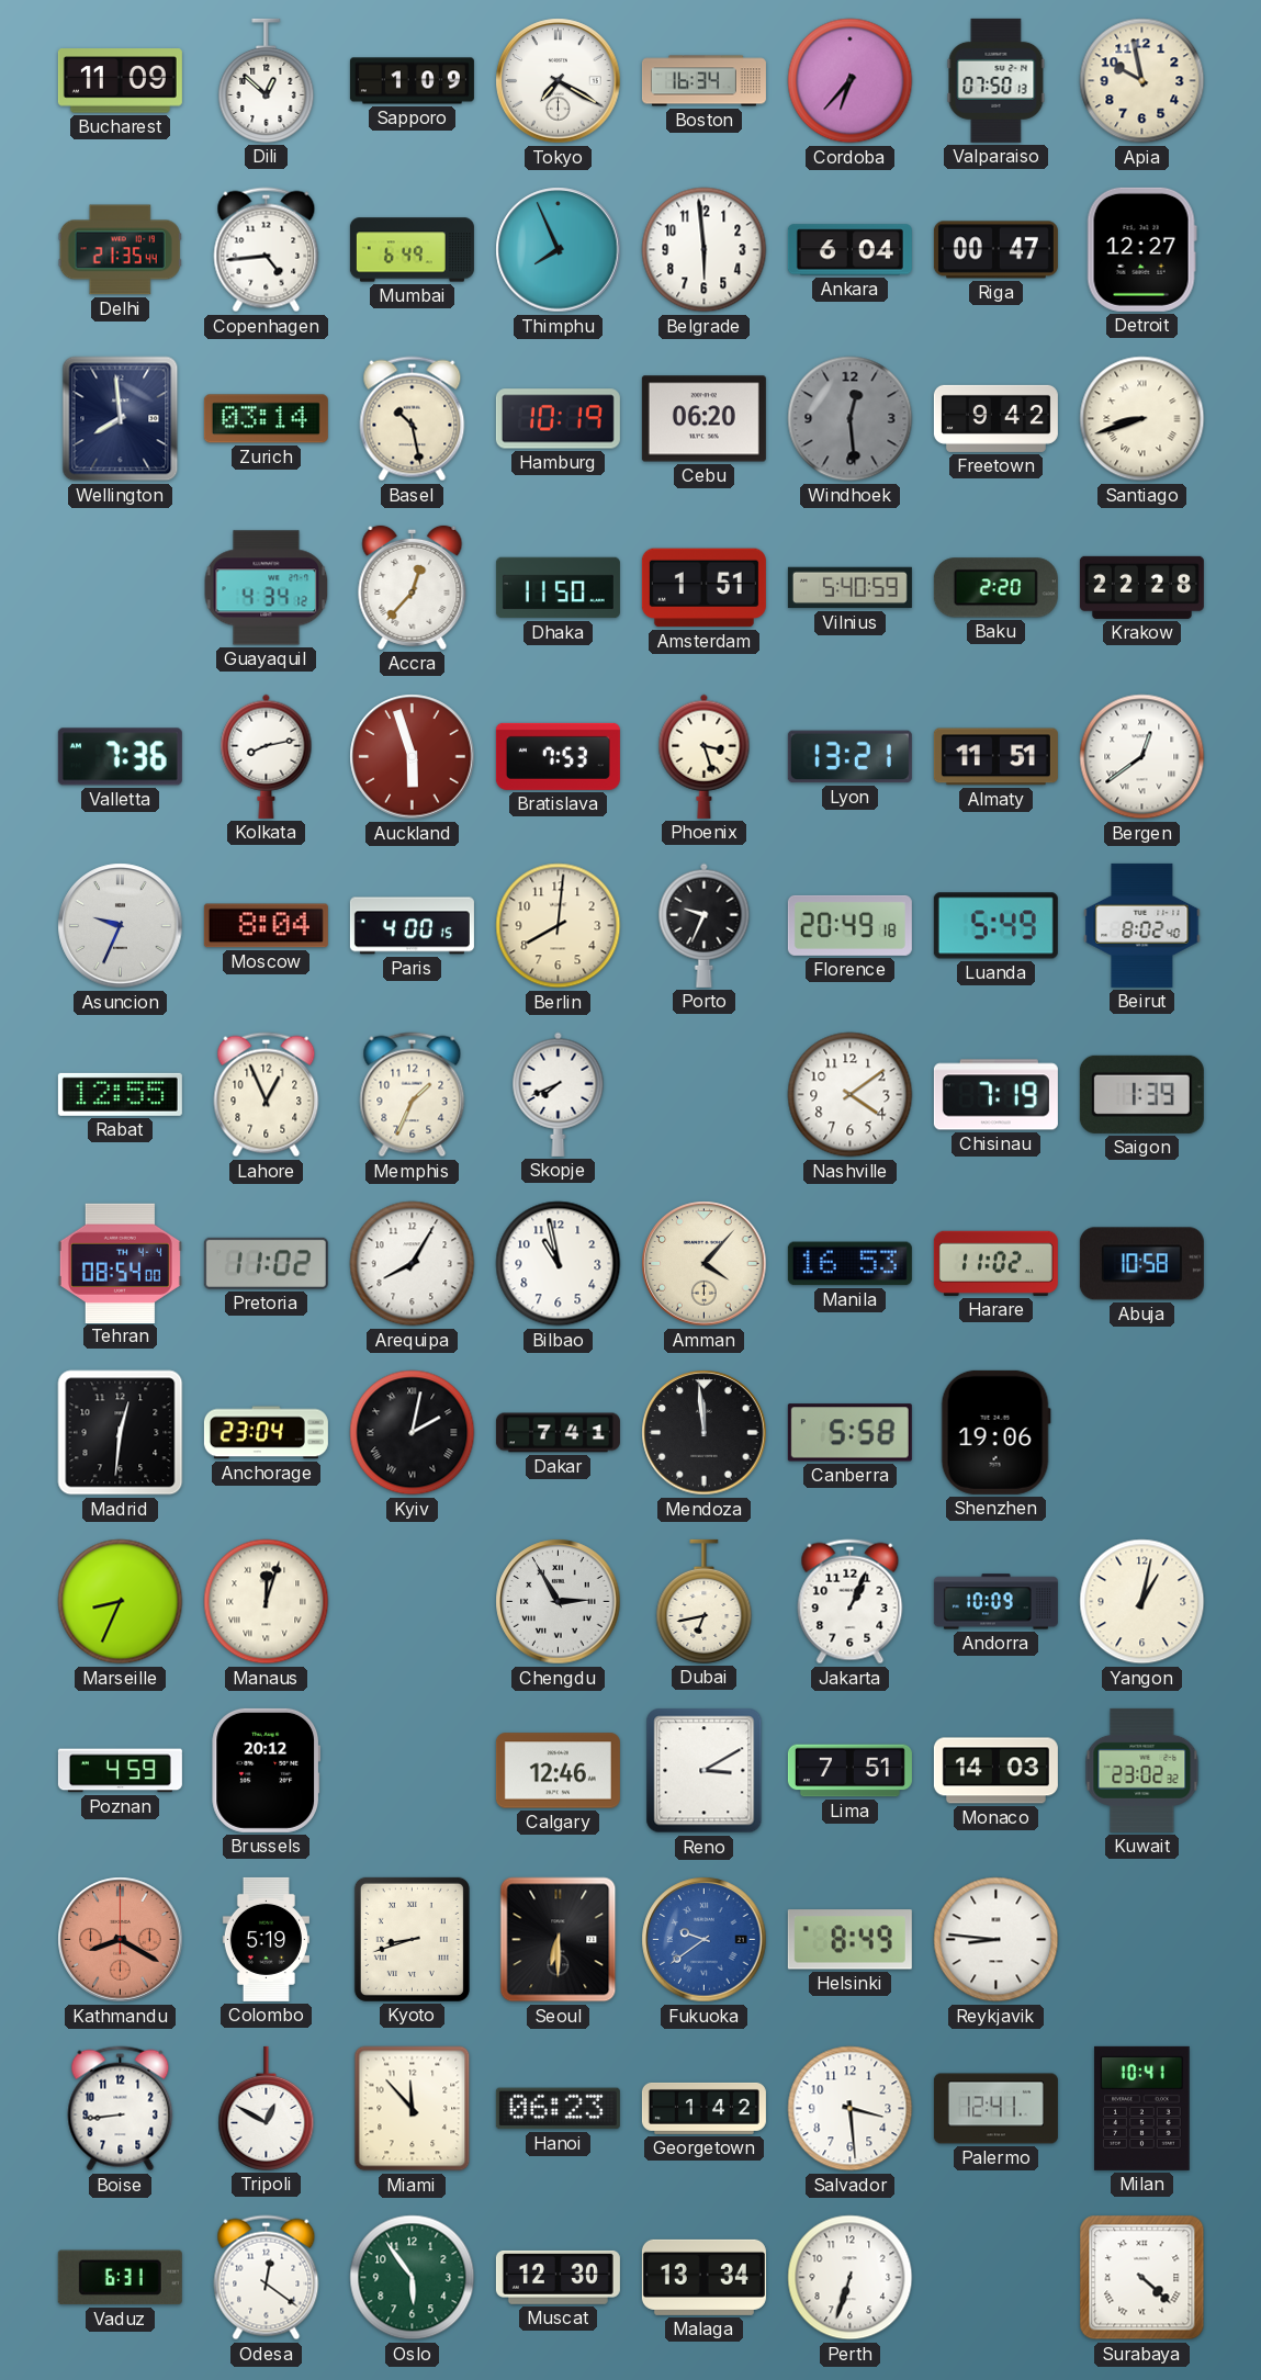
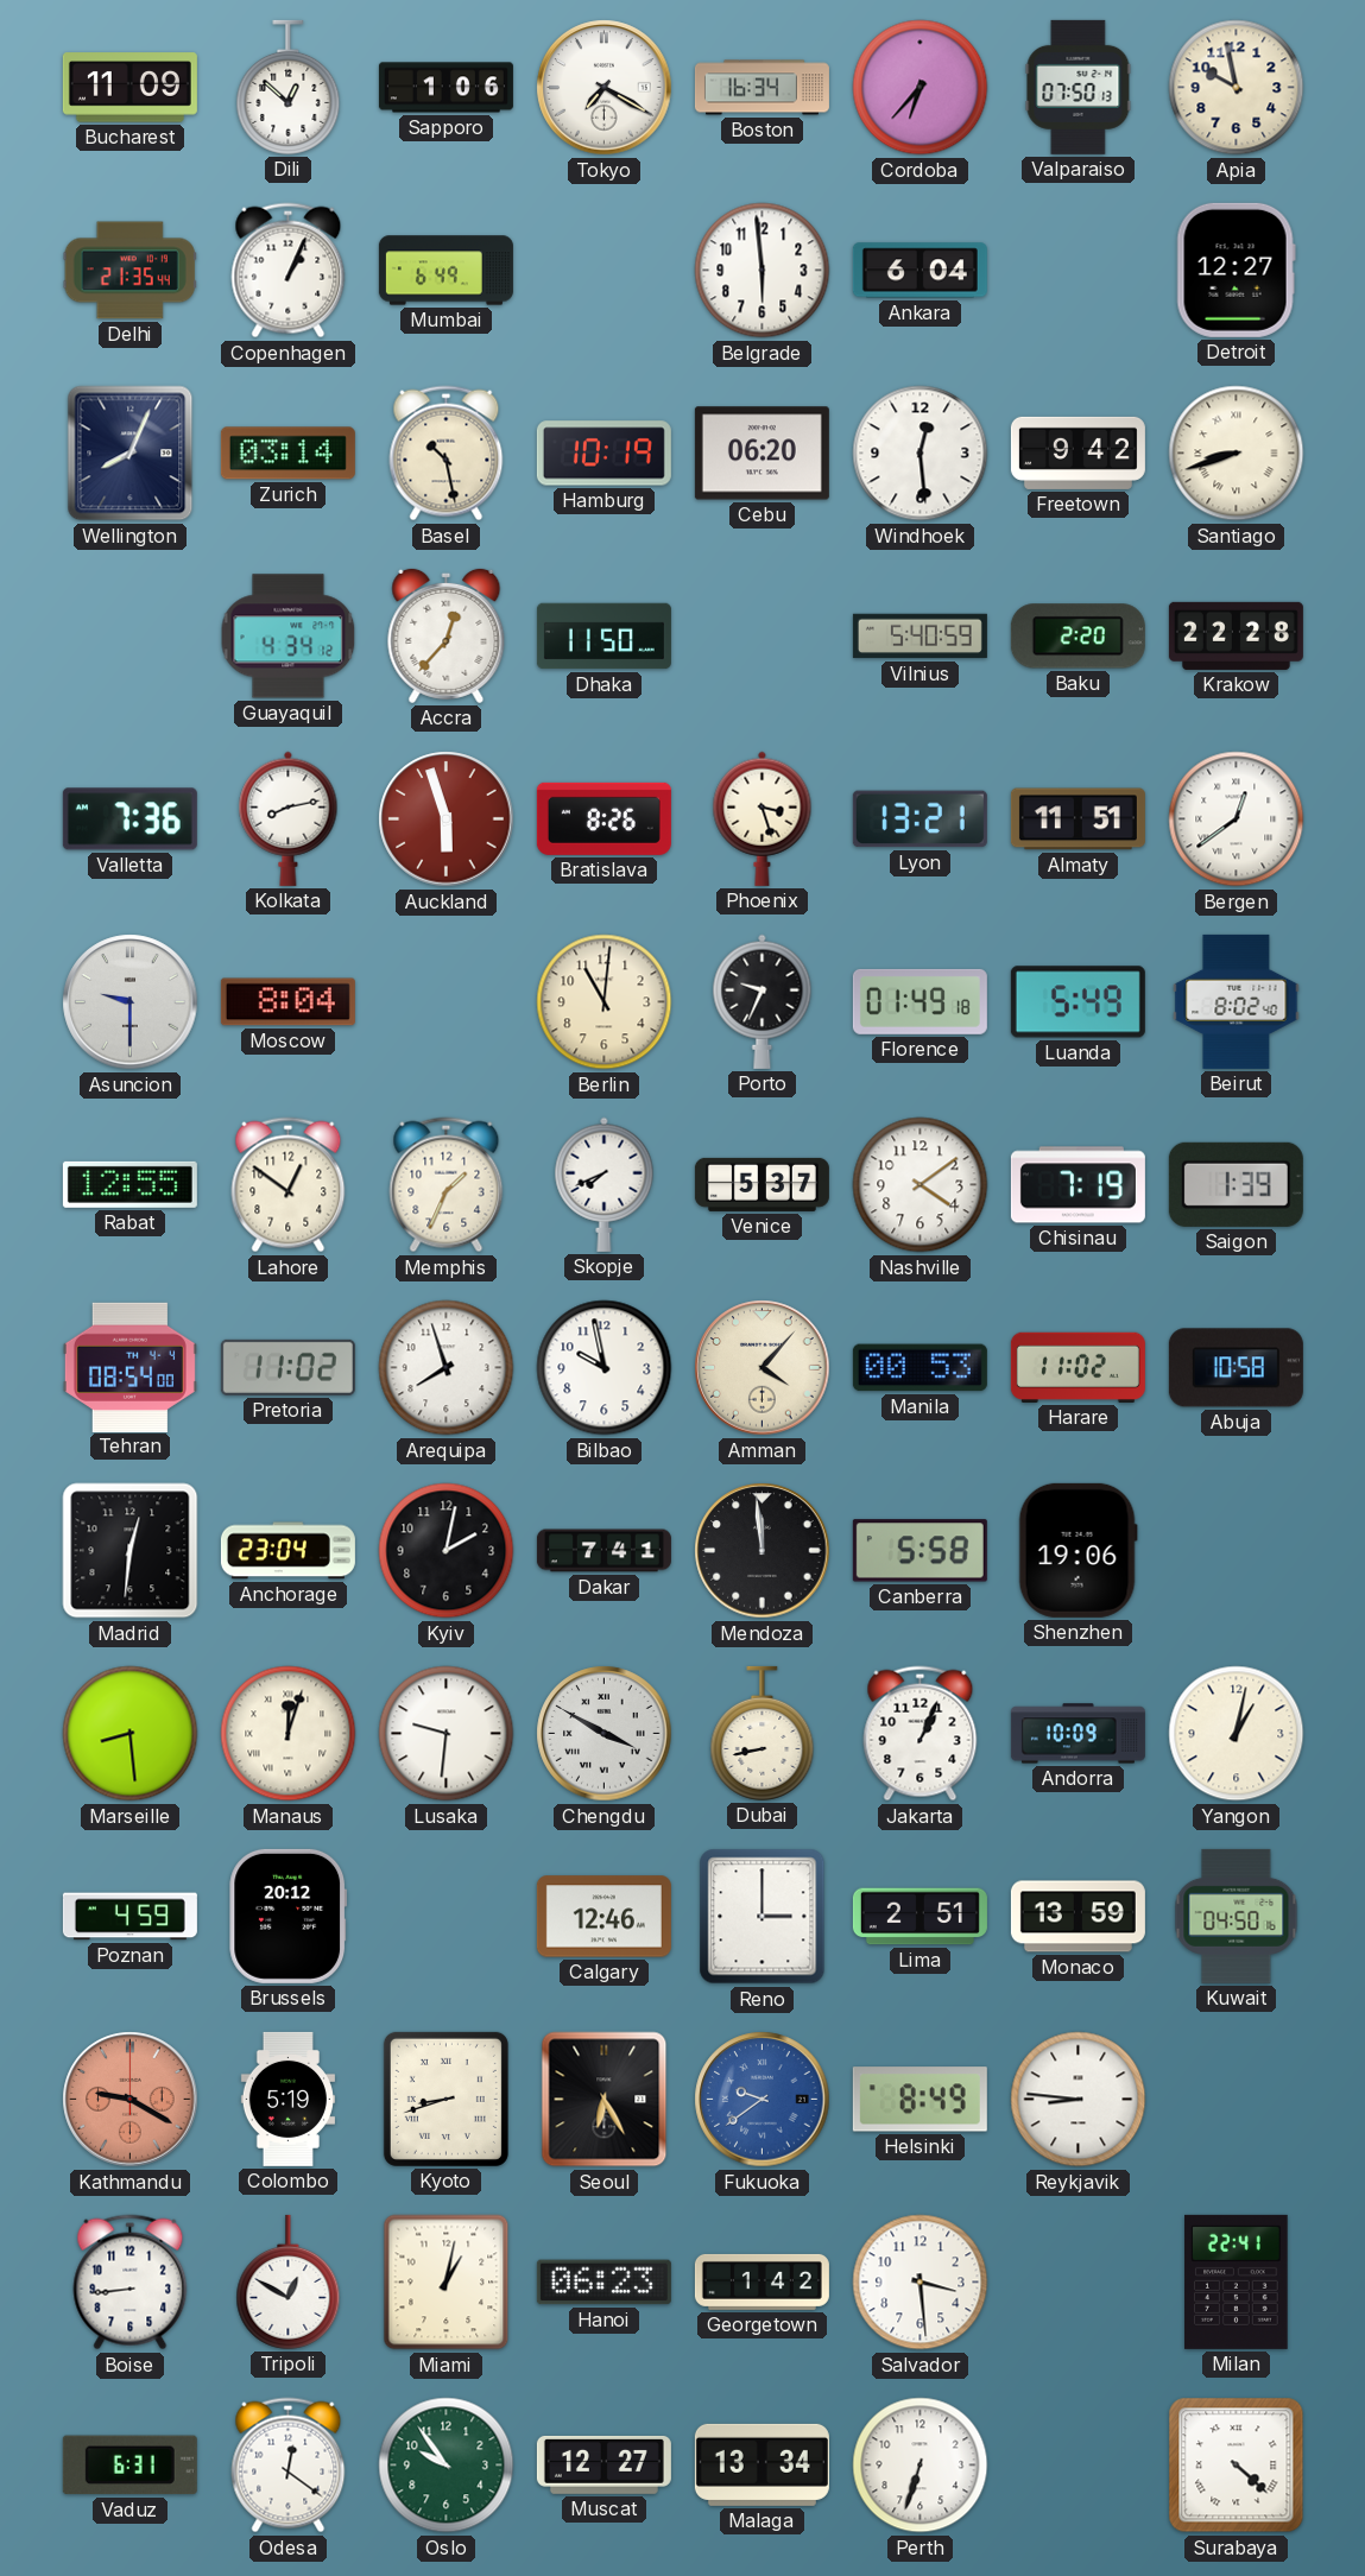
Sapporo: 1:09 -> 1:06 (445, 88)
Copenhagen: 4:44 -> 1:04 (289, 271)
Thimphu: 7:56 -> none (559, 250)
Riga: 00:47 -> none (995, 250)
Wellington: 7:59 -> 8:04 (131, 454)
Windhoek dial: grey -> white (921, 454)
Amsterdam: 1:51 -> none (703, 588)
Bratislava: 7:53 -> 8:26 (603, 818)
Asuncion: 9:34 -> 9:30 (131, 1002)
Paris: 4:00 -> none (412, 926)
Berlin: 8:01 -> 11:01 (605, 1002)
Florence: 20:49 -> 01:49 (920, 1001)
Lahore: 12:56 -> 12:51 (289, 1185)
Venice: none -> 5:37 (762, 1184)
Arequipa: 8:05 -> 7:57 (447, 1368)
Bilbao: 10:58 -> 9:58 (605, 1368)
Manila: 16:53 -> 00:53 (920, 1368)
Kyiv numerals: Roman -> Arabic (447, 1551)
Marseille: 8:34 -> 8:29 (131, 1734)
Lusaka: none -> 9:31 (447, 1734)
Chengdu: 2:55 -> 3:50 (605, 1734)
Dubai: 6:43 -> 8:43 (763, 1733)
Reno: 3:10 -> 3:00 (763, 1917)
Lima: 7:51 -> 2:51 (920, 1917)
Monaco: 14:03 -> 13:59 (1078, 1917)
Kuwait: 23:02 -> 04:50 (1237, 1916)
Kathmandu: 8:20 -> 9:20 (131, 2100)
Seoul: 6:30 -> 6:25 (605, 2100)
Miami: 11:53 -> 1:02 (447, 2283)
Palermo: 12:41 -> none (995, 2109)
Milan: 10:41 -> 22:41 (1237, 2281)
Oslo: 5:54 -> 9:54 (447, 2466)
Muscat: 12:30 -> 12:27 (603, 2464)
